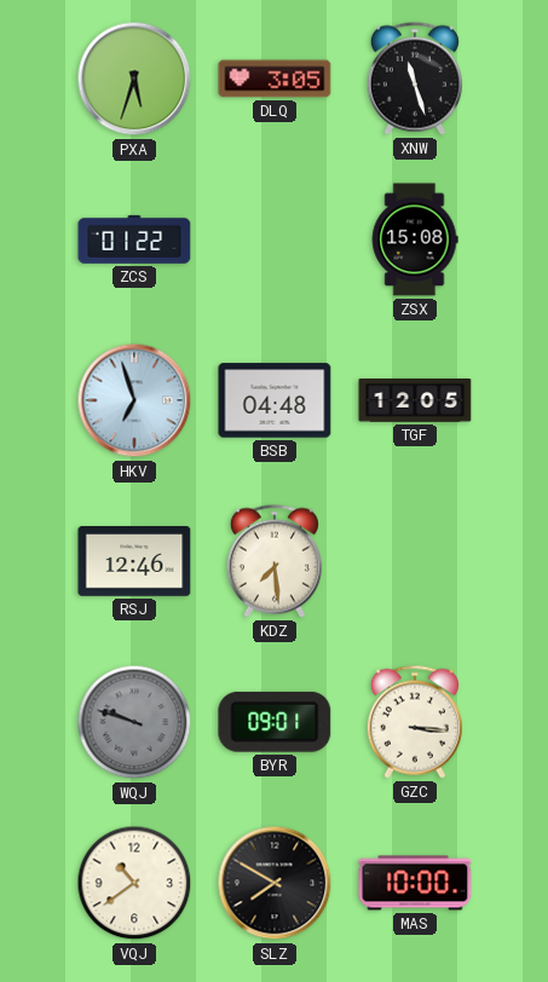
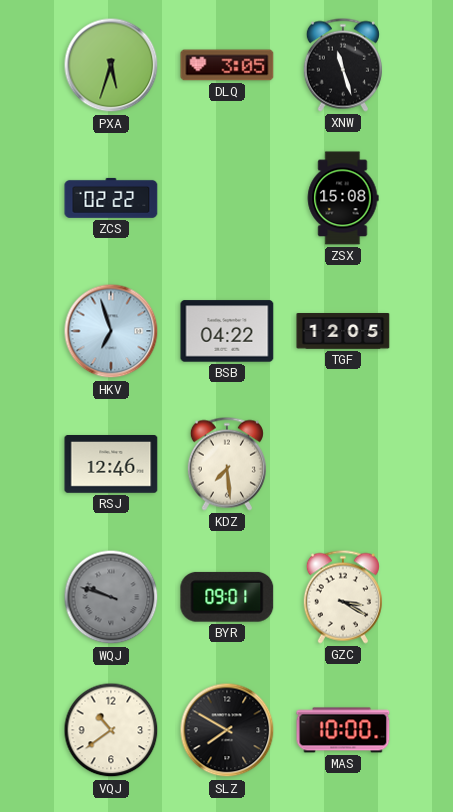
ZCS: 01:22 -> 02:22 (111, 198)
BSB: 04:48 -> 04:22 (227, 331)
GZC: 3:16 -> 3:20 (343, 597)
